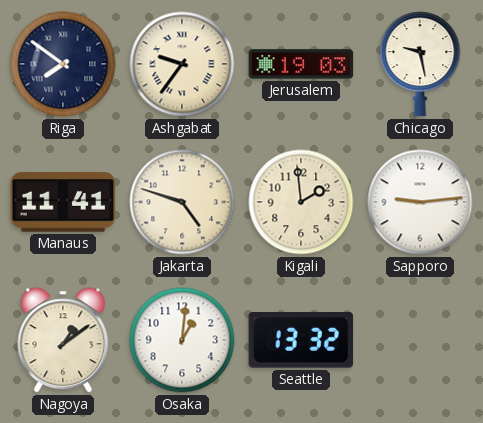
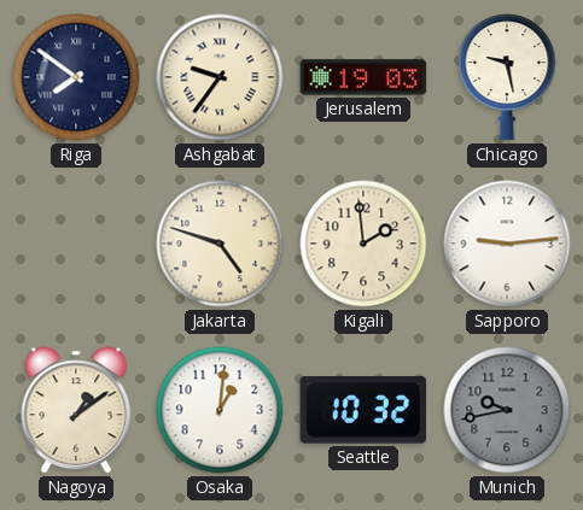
Manaus: 11:41 -> none (63, 202)
Seattle: 13:32 -> 10:32 (363, 411)
Munich: none -> 9:43 (507, 410)
